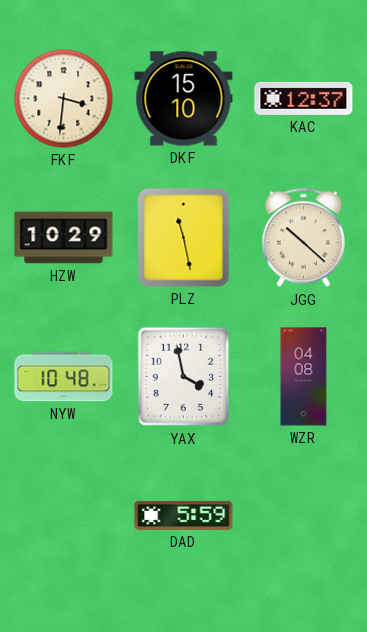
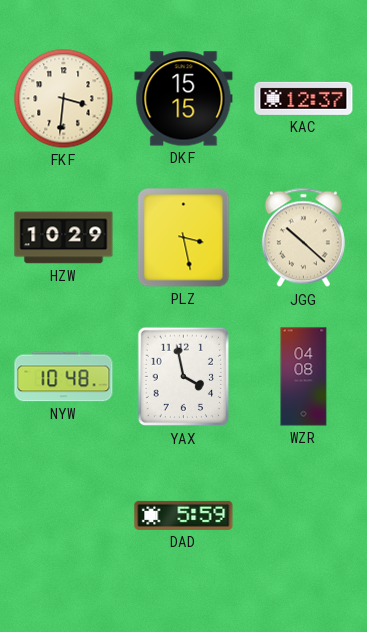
DKF: 15:10 -> 15:15 (184, 99)
PLZ: 11:28 -> 3:28 (184, 238)
